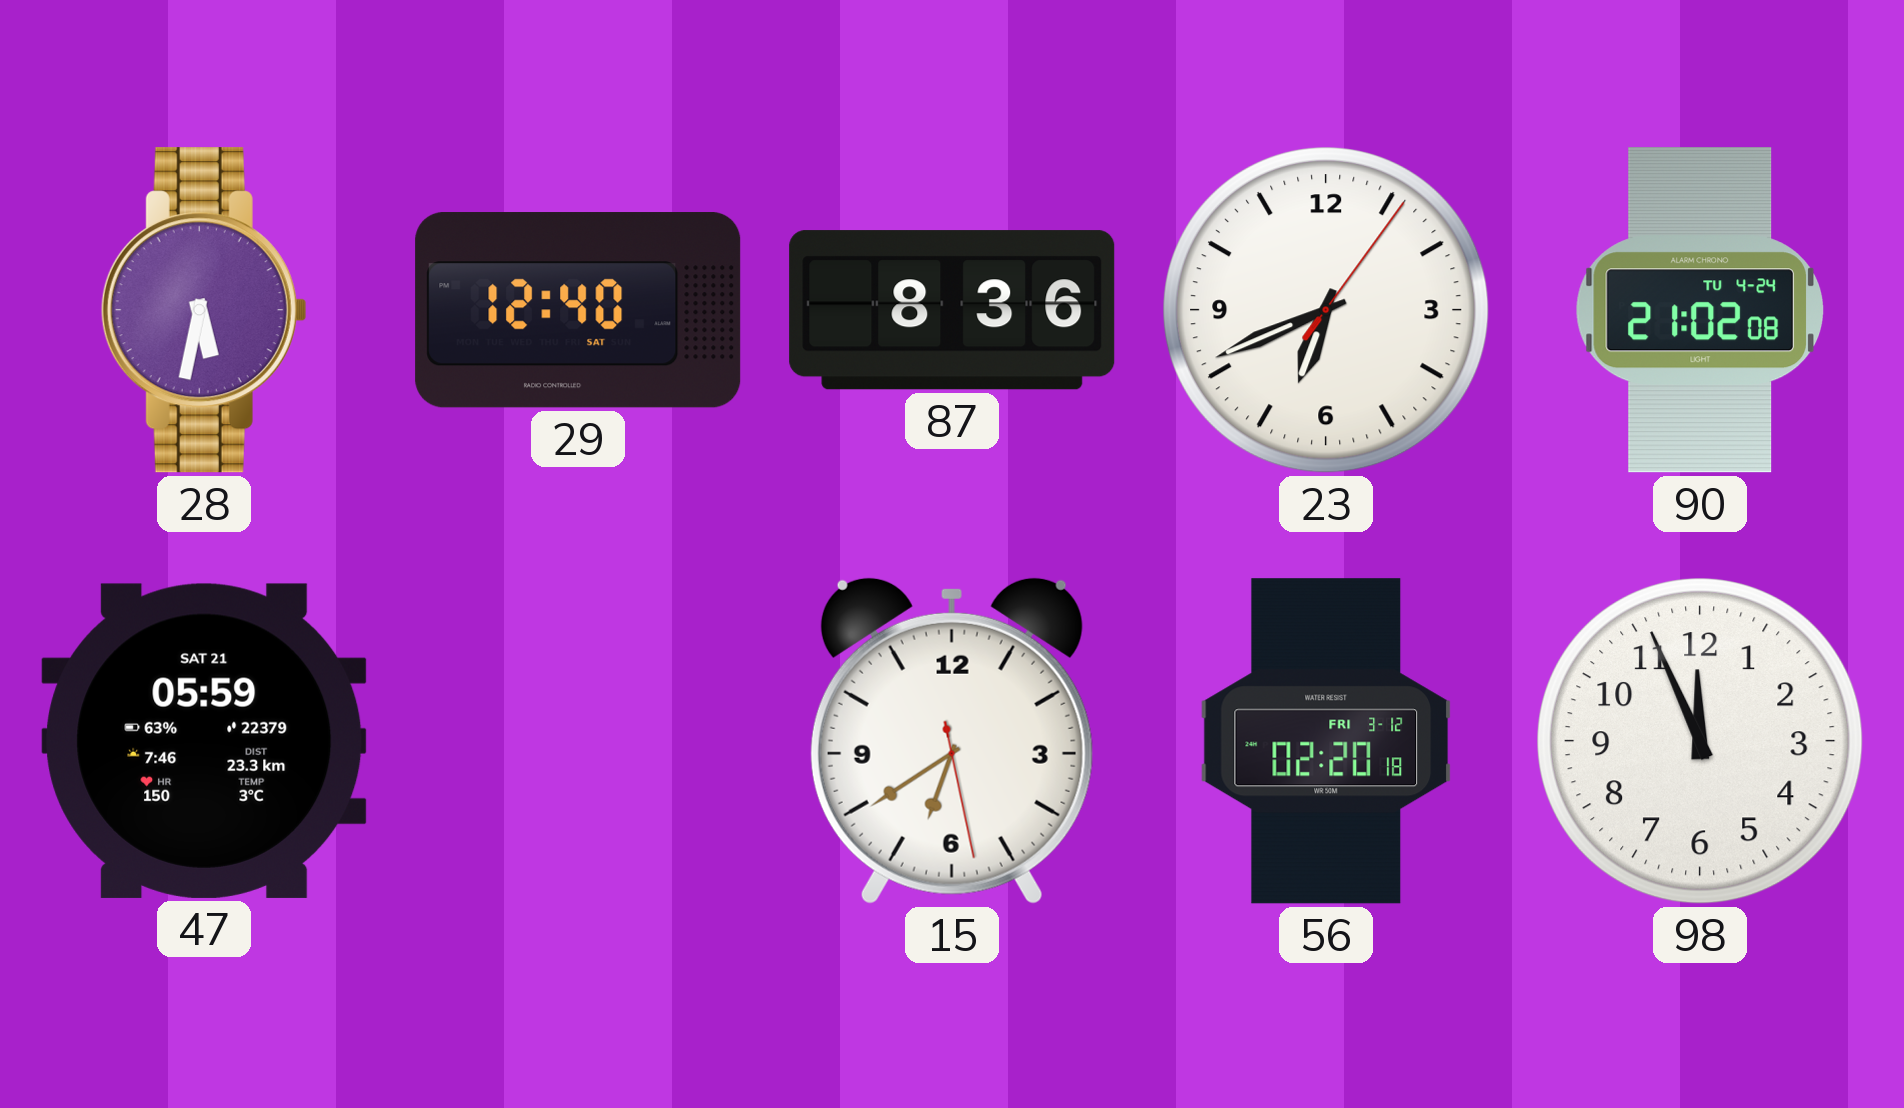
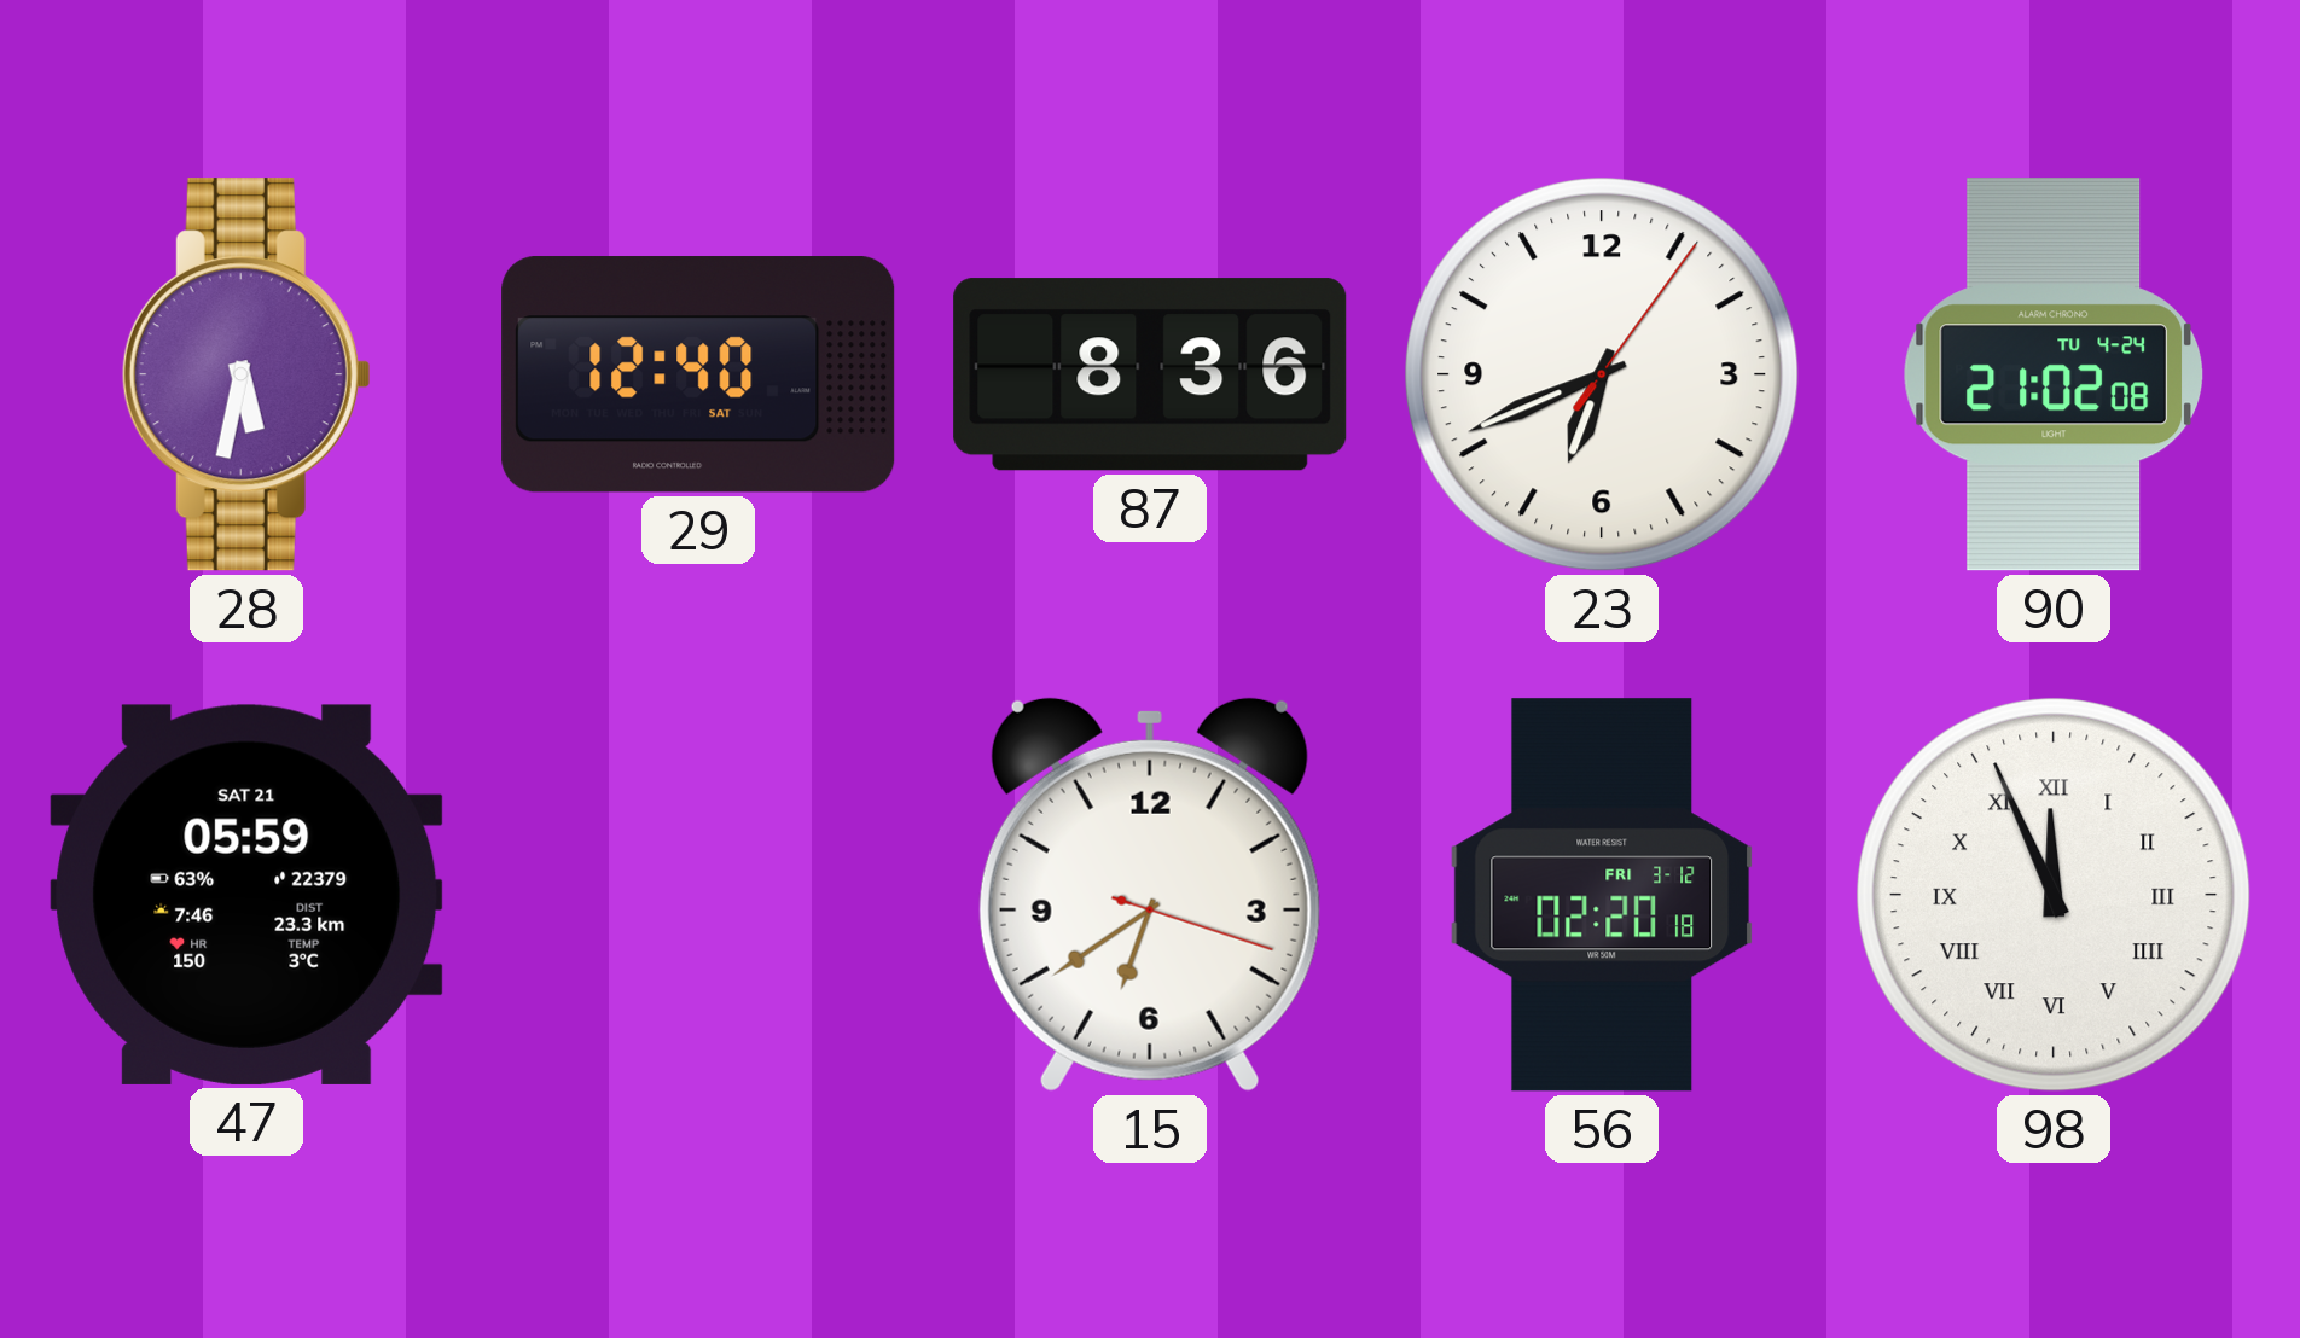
15: 6:39:28 -> 6:39:18 (1150, 895)
98 numerals: Arabic -> Roman (2055, 896)
